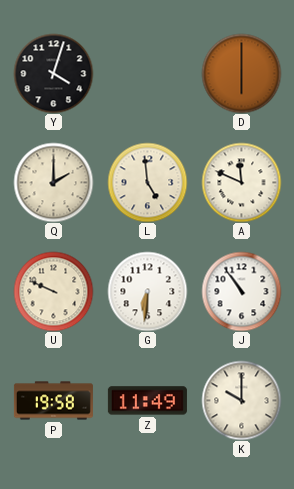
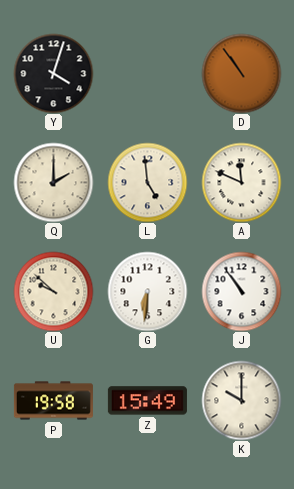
D: 6:00 -> 10:54 (241, 73)
U: 9:49 -> 9:52 (53, 291)
Z: 11:49 -> 15:49 (147, 401)
